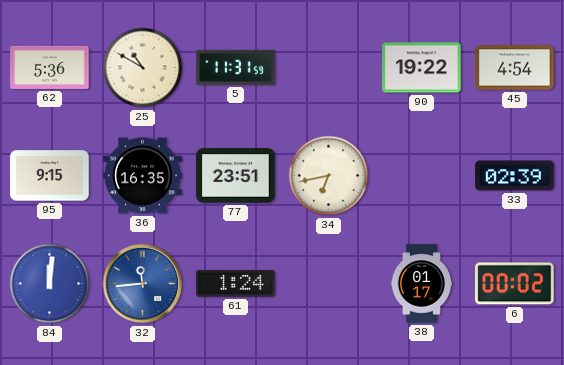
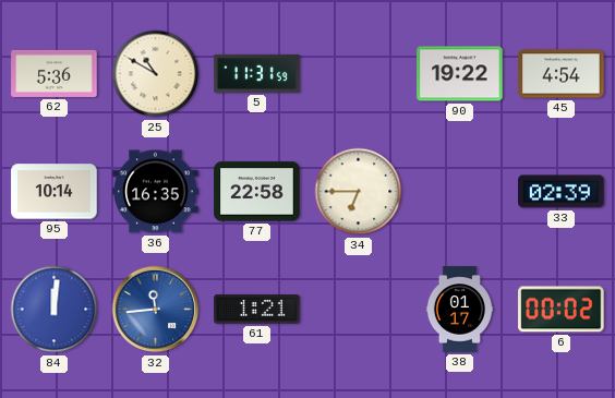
95: 9:15 -> 10:14 (55, 192)
77: 23:51 -> 22:58 (257, 192)
34: 6:43 -> 6:45 (359, 192)
61: 1:24 -> 1:21 (257, 310)
